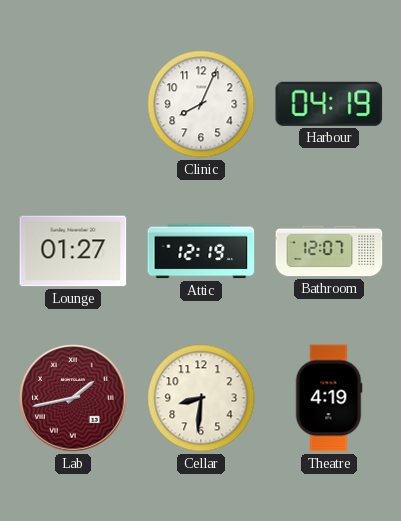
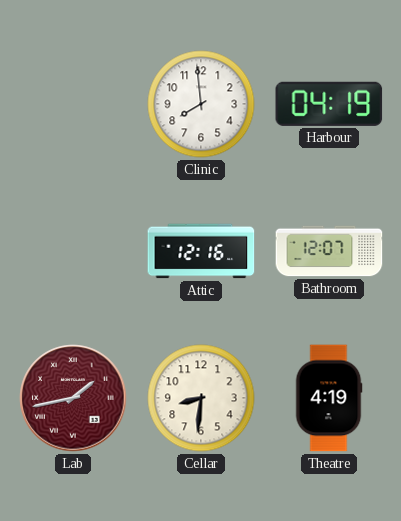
Clinic: 8:04 -> 7:59 (201, 104)
Lounge: 01:27 -> none (73, 251)
Attic: 12:19 -> 12:16 (201, 251)
